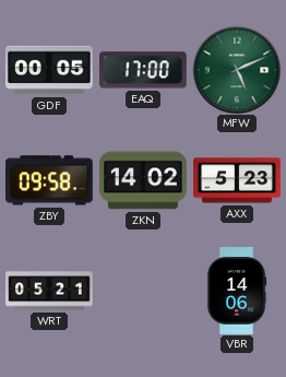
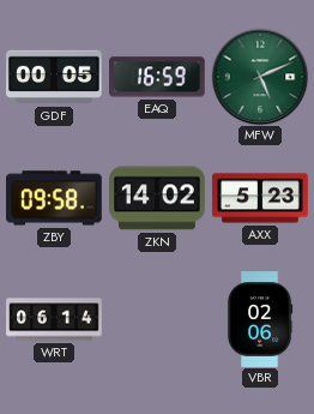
EAQ: 17:00 -> 16:59 (158, 77)
WRT: 05:21 -> 06:14 (54, 319)
VBR: 14:06 -> 02:06 (260, 319)
